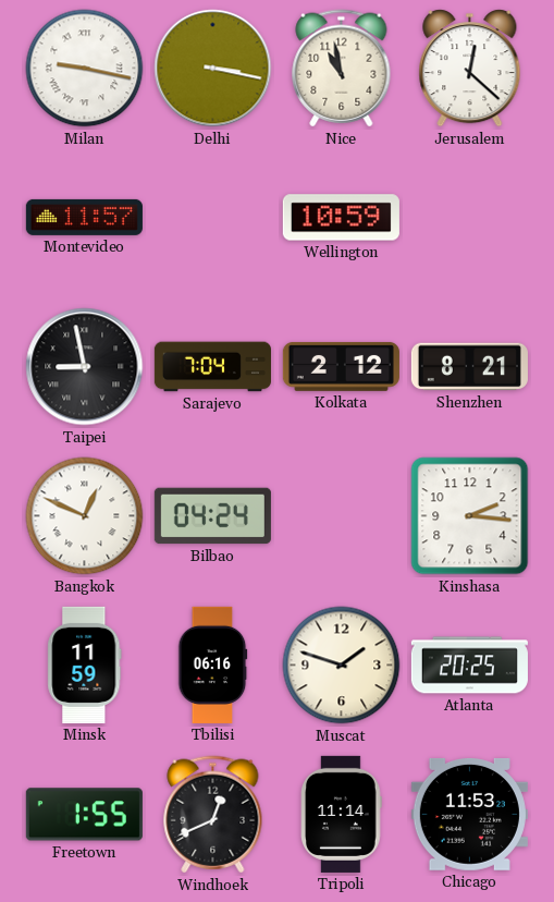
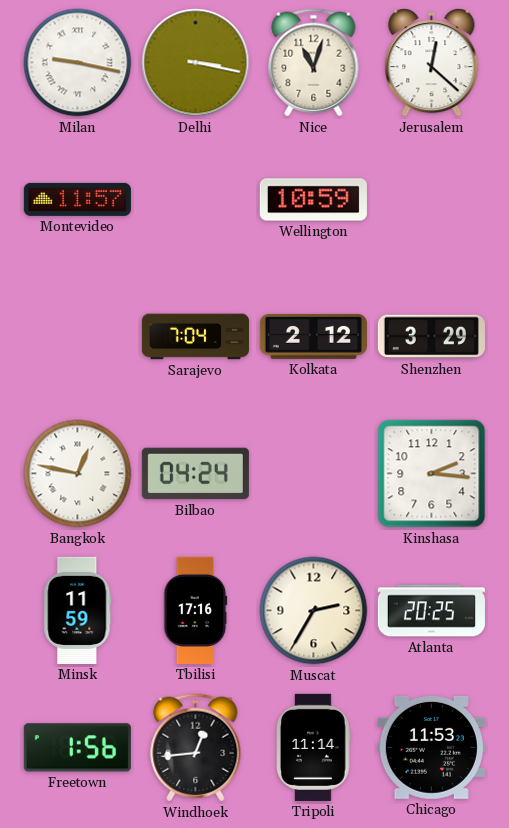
Nice: 10:58 -> 11:03 (314, 63)
Taipei: 8:58 -> none (85, 367)
Shenzhen: 8:21 -> 3:29 (431, 337)
Bangkok: 12:49 -> 12:47 (78, 474)
Tbilisi: 06:16 -> 17:16 (196, 610)
Muscat: 1:48 -> 2:35 (314, 611)
Freetown: 1:55 -> 1:56 (77, 748)
Windhoek: 12:41 -> 12:44 (196, 748)
